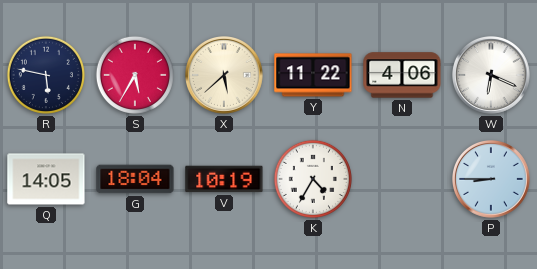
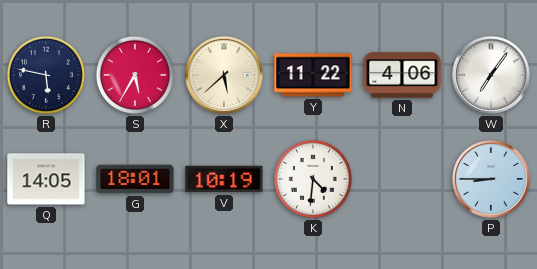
W: 6:19 -> 7:06 (492, 76)
G: 18:04 -> 18:01 (135, 179)
K: 4:35 -> 4:31 (313, 179)
